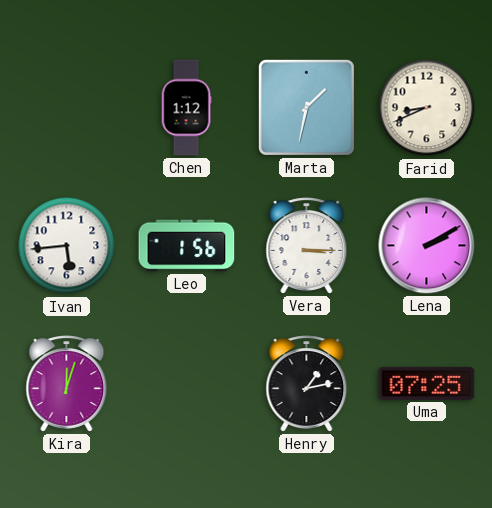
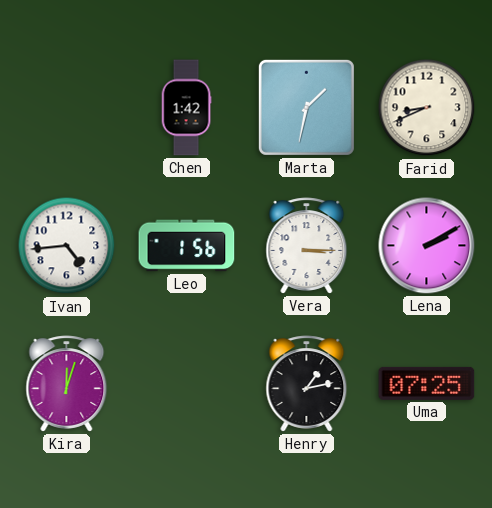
Chen: 1:12 -> 1:42 (186, 108)
Ivan: 5:44 -> 4:44 (67, 246)
